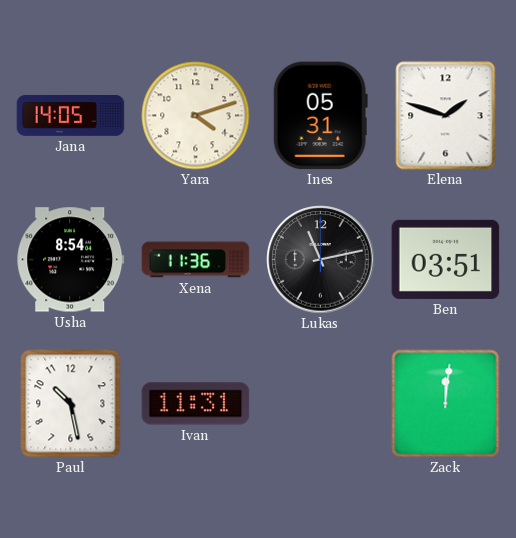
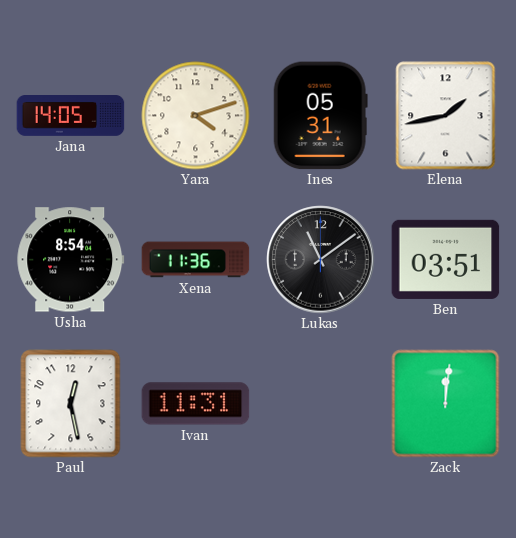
Elena: 1:48 -> 1:43 (446, 116)
Lukas: 11:13 -> 11:09 (321, 260)
Paul: 10:28 -> 12:28 (71, 404)
